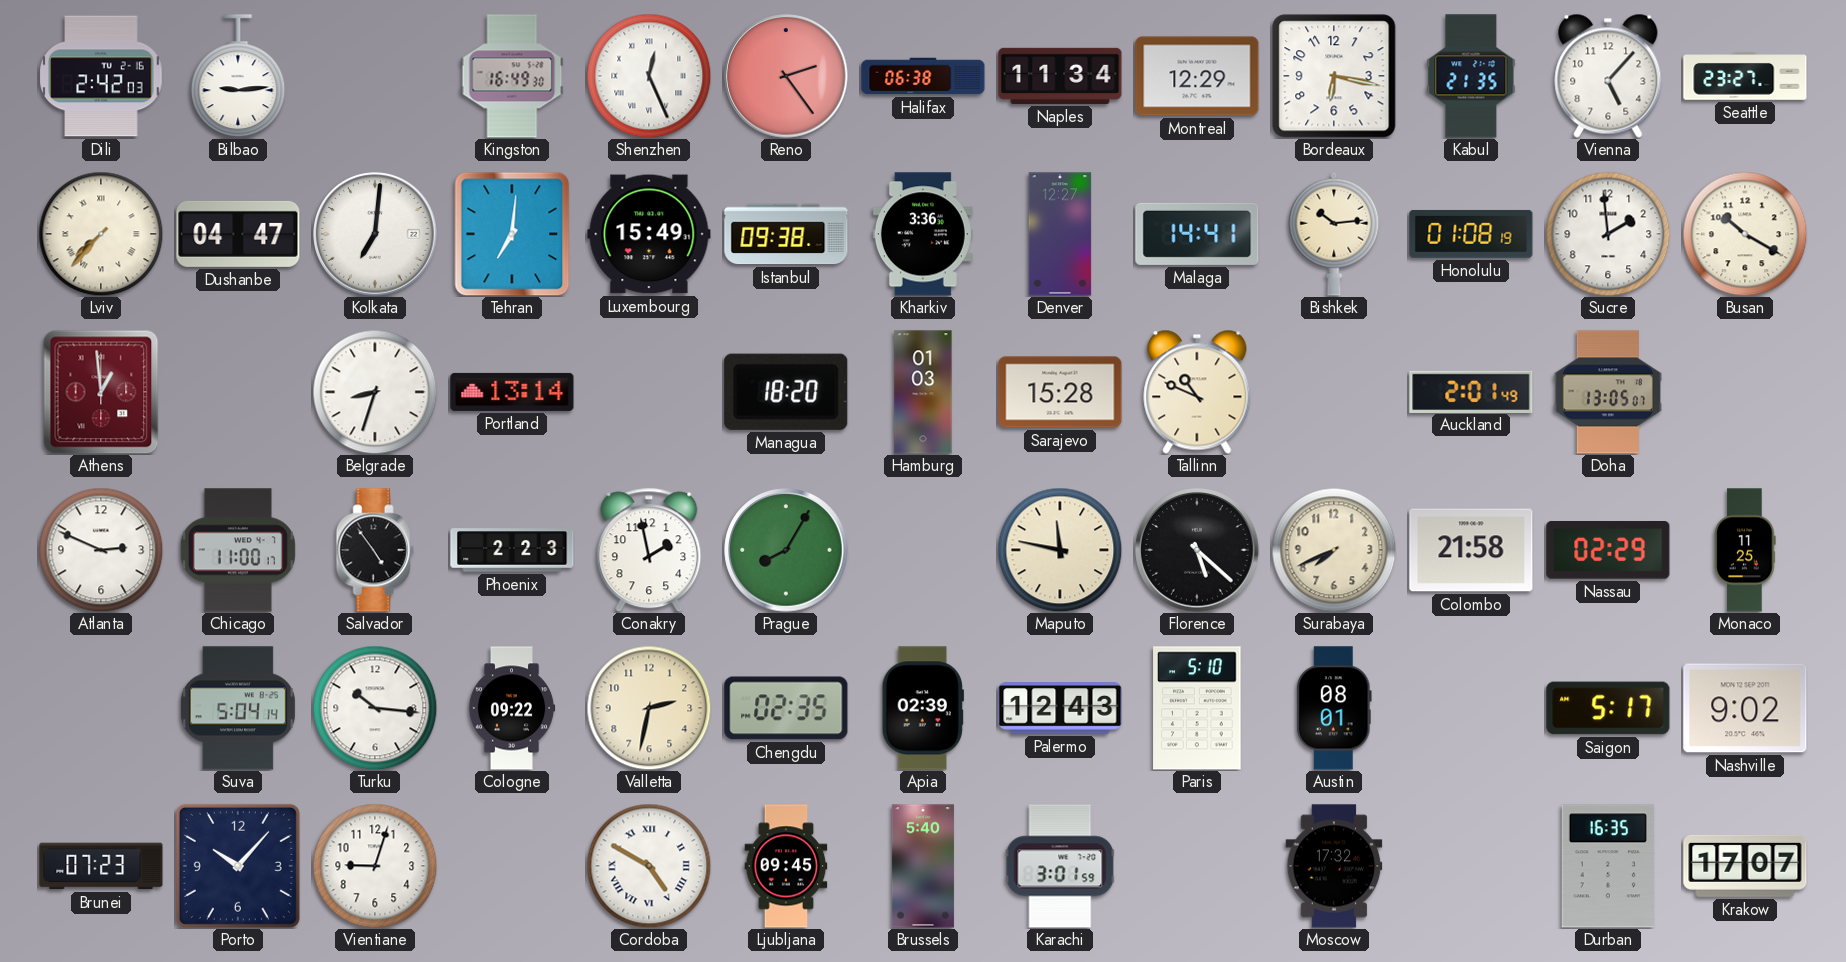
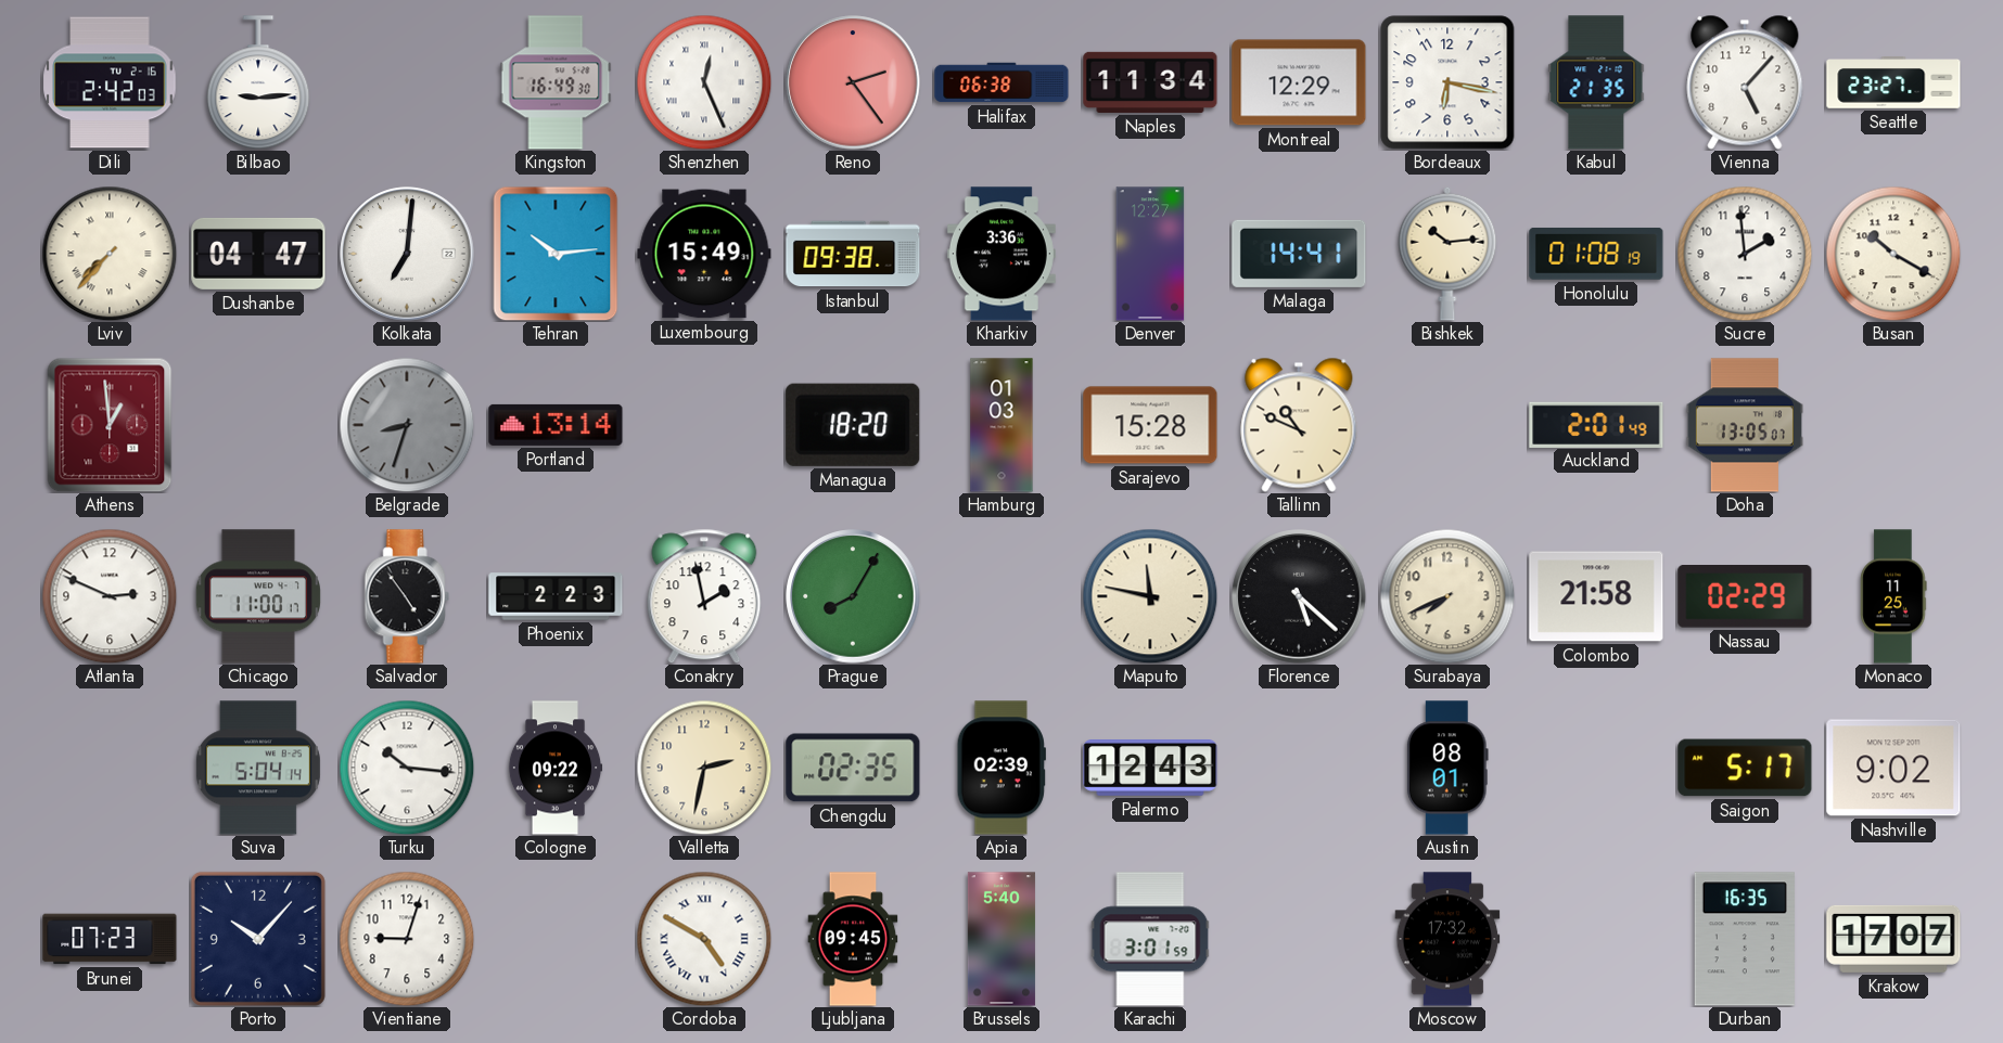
Tehran: 7:01 -> 10:14 (556, 254)
Belgrade dial: white -> grey (407, 425)
Paris: 5:10 -> none (1197, 708)
